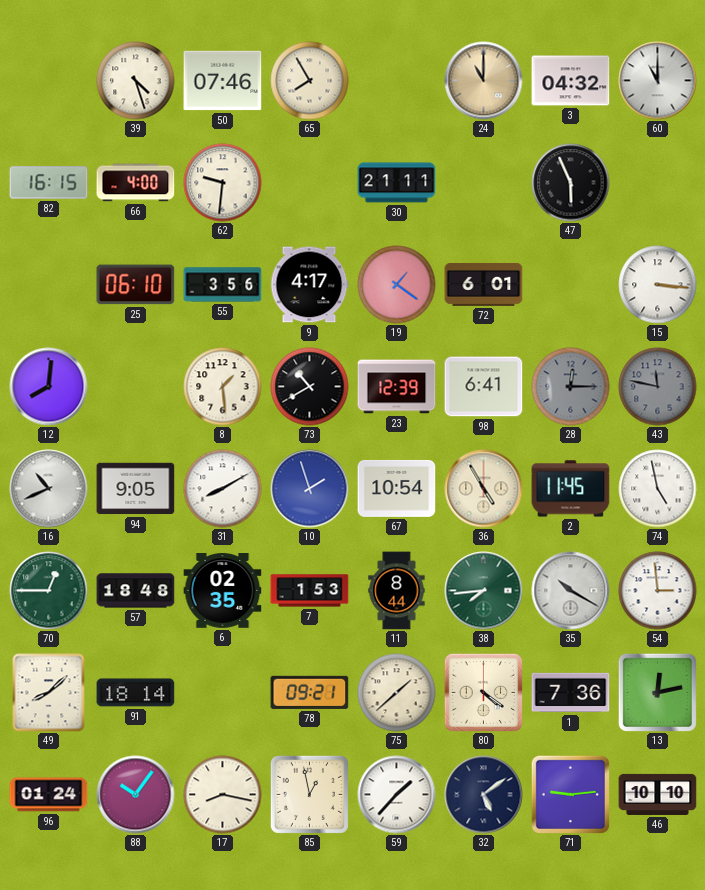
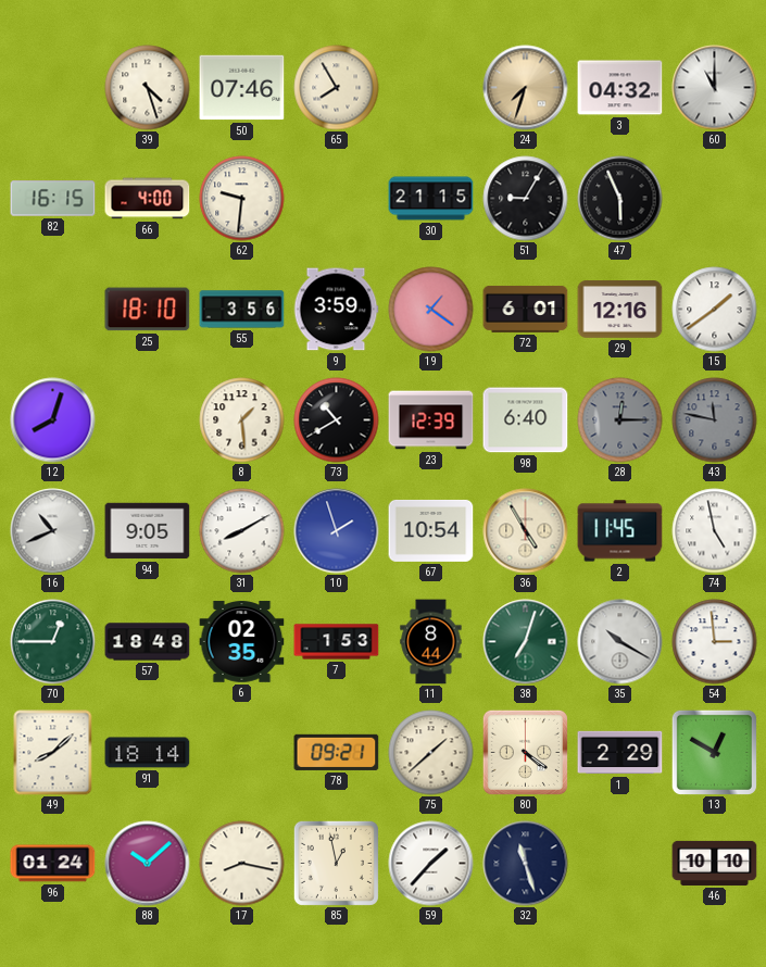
24: 11:00 -> 7:33 (526, 88)
30: 21:11 -> 21:15 (431, 199)
51: none -> 9:05 (526, 199)
25: 06:10 -> 18:10 (148, 310)
9: 4:17 -> 3:59 (336, 310)
29: none -> 12:16 (620, 310)
15: 3:16 -> 1:39 (715, 310)
12: 8:01 -> 8:03 (53, 420)
98: 6:41 -> 6:40 (526, 420)
38: 7:44 -> 7:03 (526, 642)
1: 7:36 -> 2:29 (620, 753)
13: 12:13 -> 12:50 (714, 752)
88: 10:06 -> 10:08 (148, 864)
32: 5:09 -> 11:27 (526, 864)
71: 9:14 -> none (570, 794)
